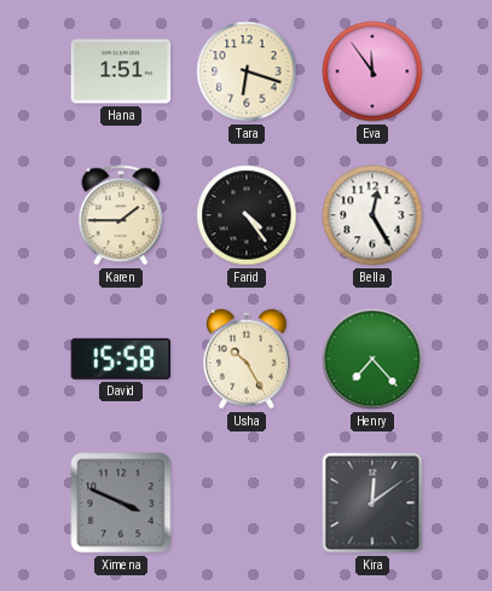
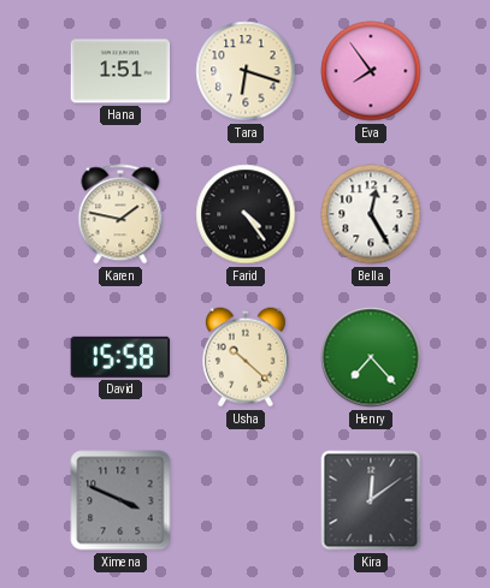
Eva: 11:54 -> 7:54 (371, 71)
Karen: 1:45 -> 1:47 (120, 214)
Usha: 10:25 -> 10:22 (246, 357)
